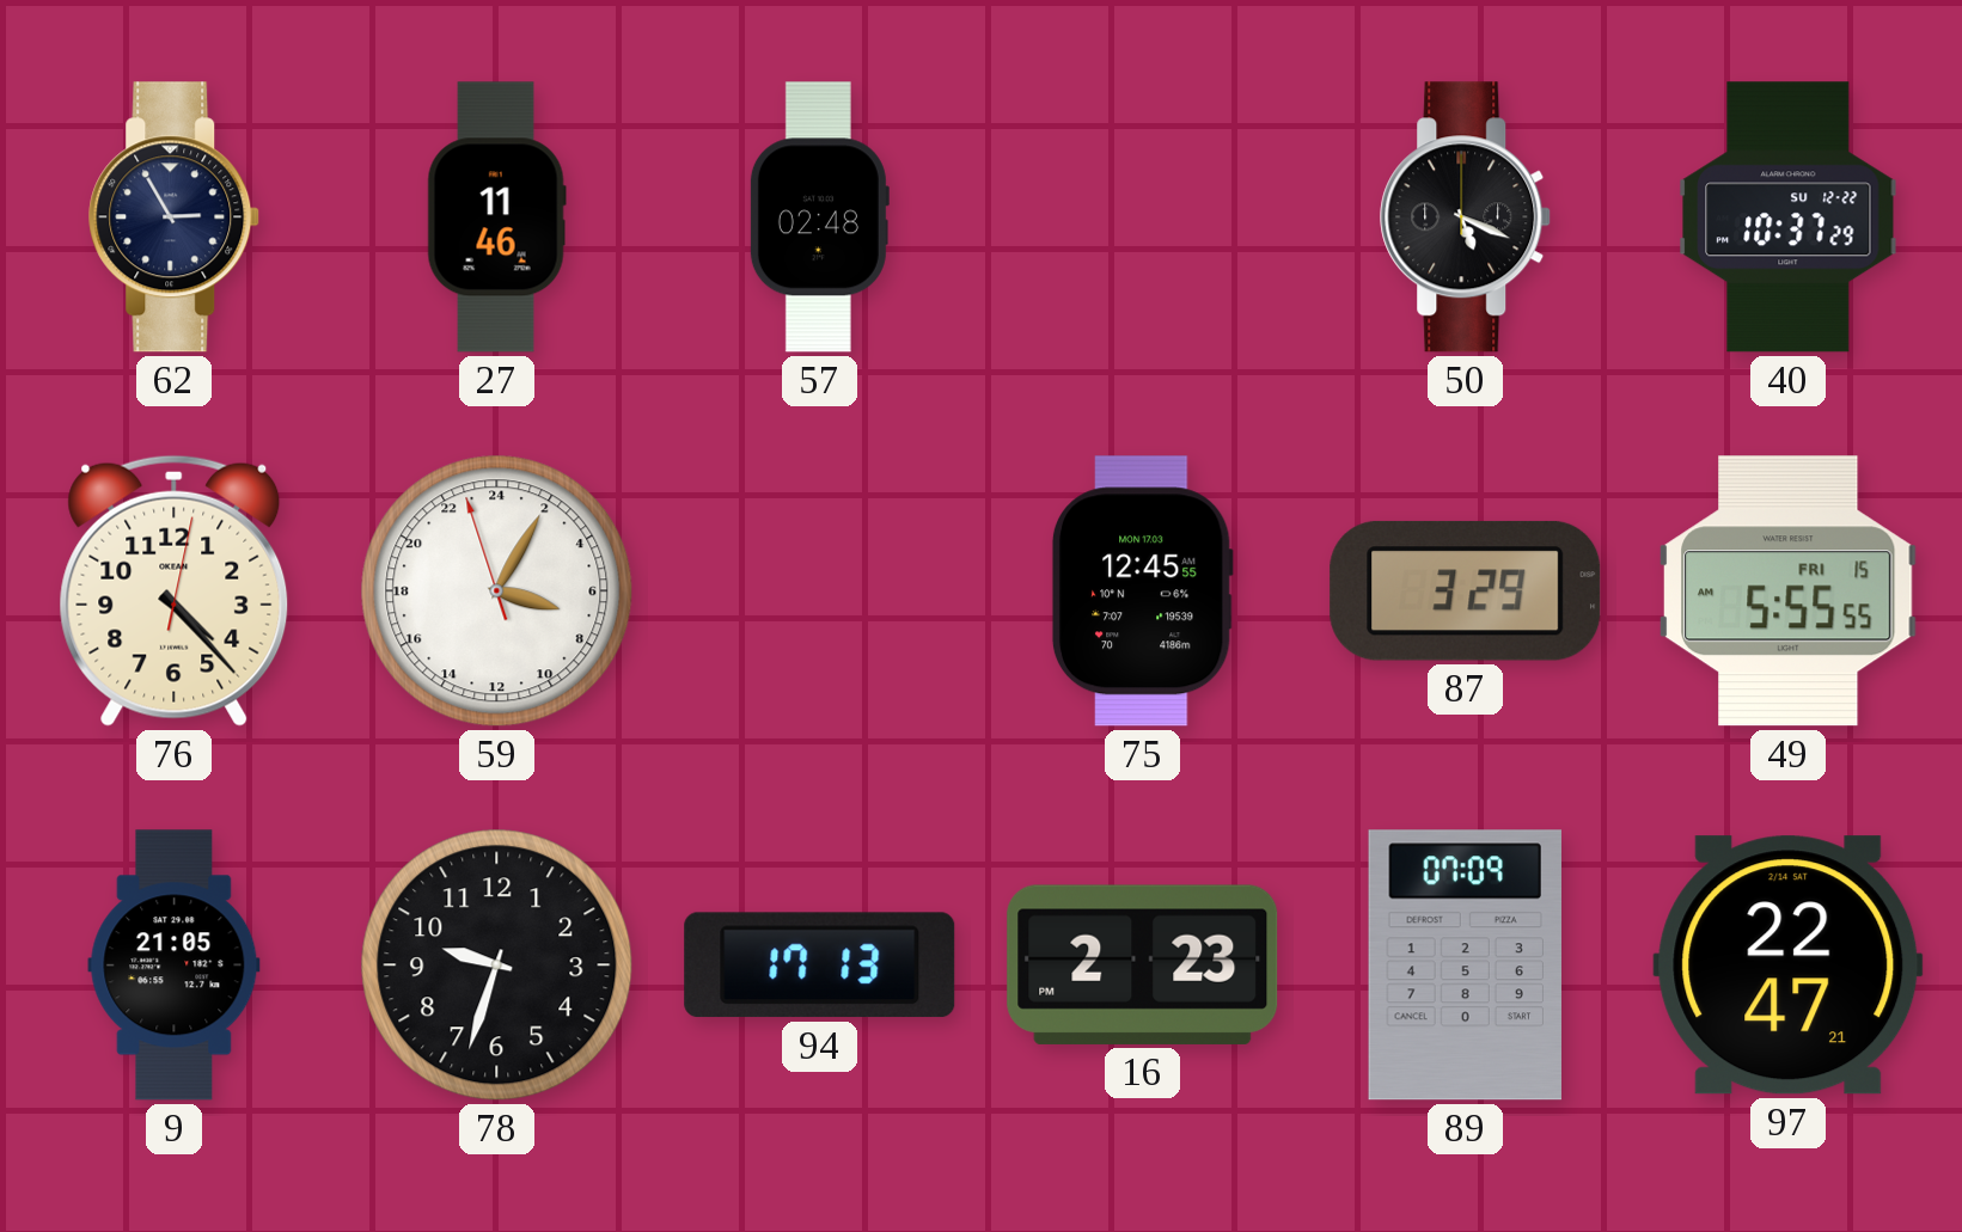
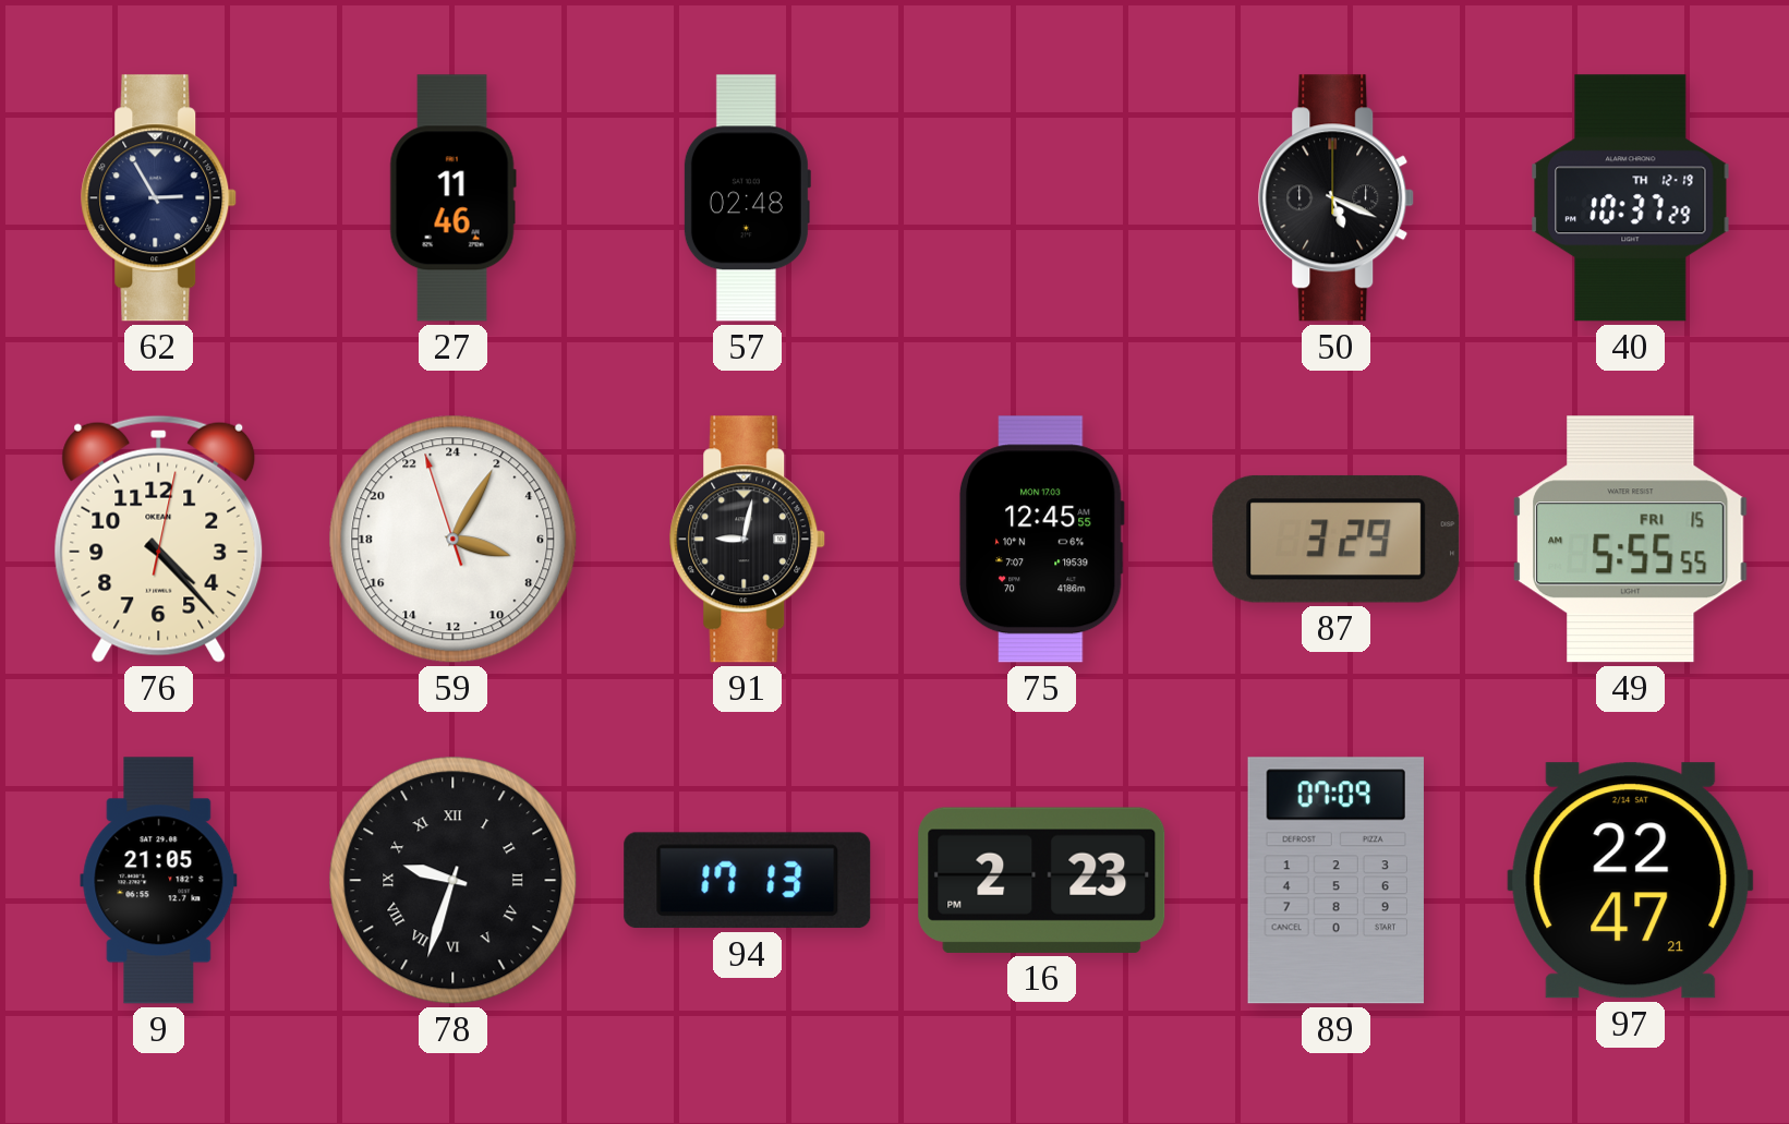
40 date: SU 12-22 -> TH 12-19 (1631, 198)
91: none -> 9:02 (748, 540)
78 numerals: Arabic -> Roman (454, 881)
